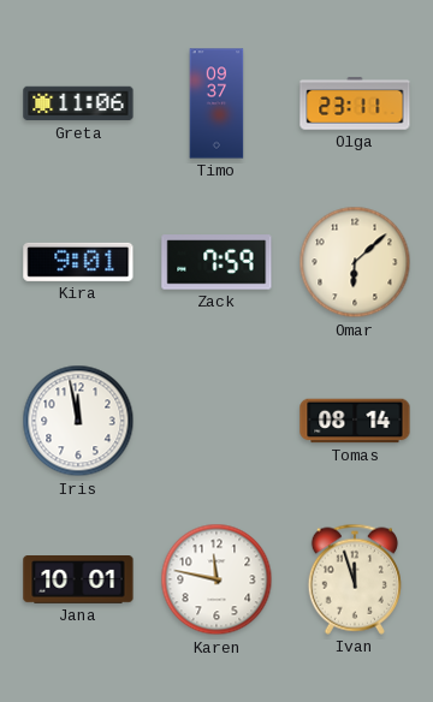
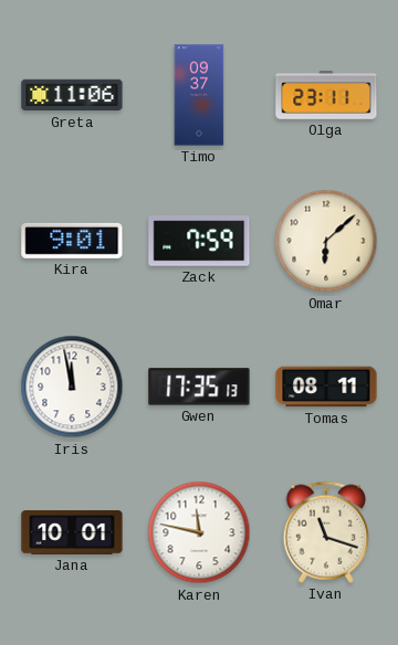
Gwen: none -> 17:35 (199, 387)
Tomas: 08:14 -> 08:11 (326, 387)
Ivan: 11:57 -> 11:18 (326, 532)
